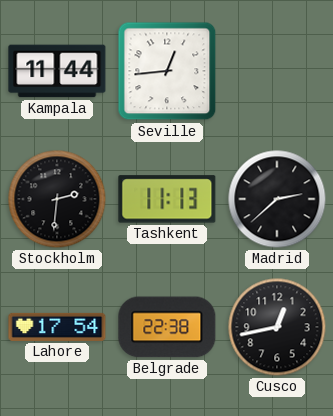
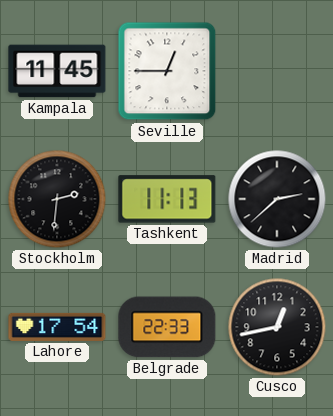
Kampala: 11:44 -> 11:45 (57, 71)
Seville: 12:44 -> 12:45 (167, 71)
Belgrade: 22:38 -> 22:33 (167, 327)
